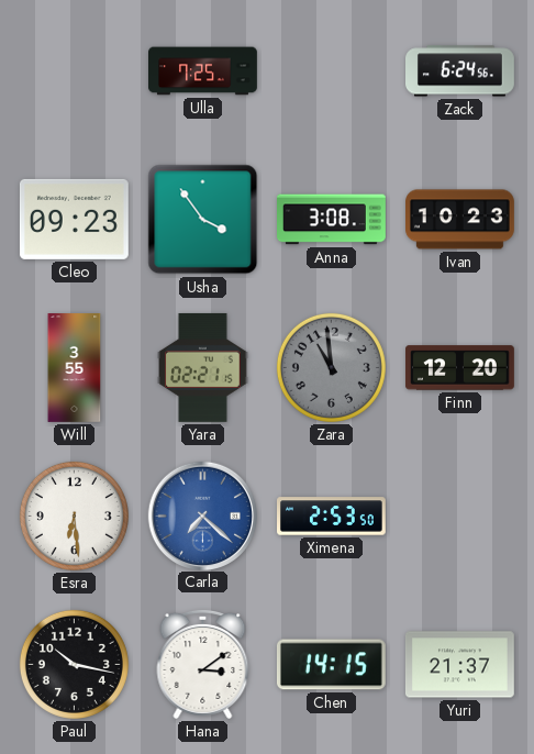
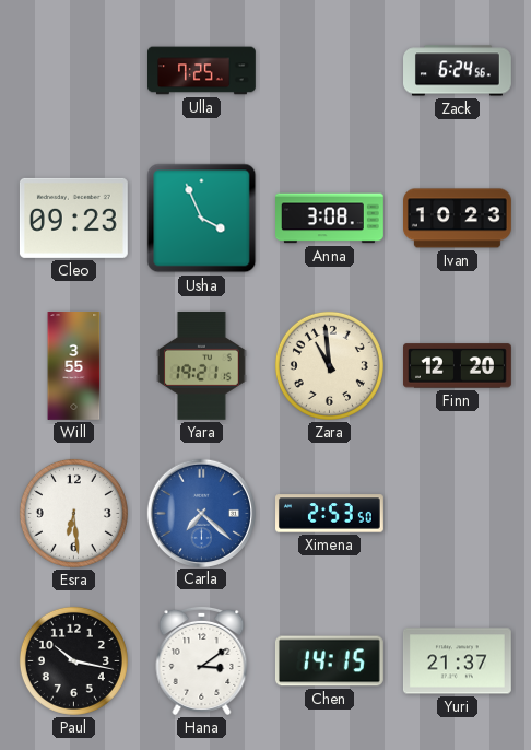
Usha: 3:54 -> 3:56 (202, 219)
Yara: 02:21 -> 19:21 (202, 365)
Zara dial: grey -> cream (329, 365)
